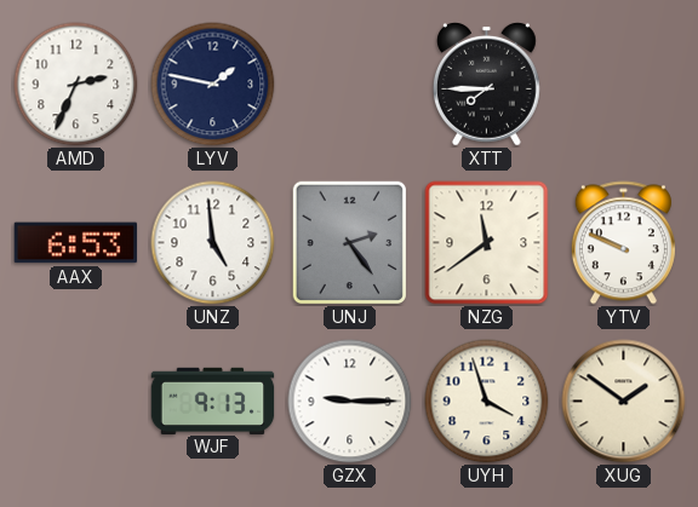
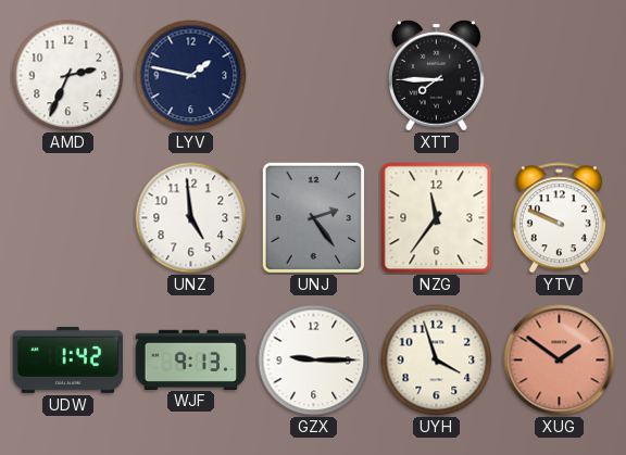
AAX: 6:53 -> none (76, 243)
NZG: 11:39 -> 11:36 (437, 218)
UDW: none -> 1:42 (68, 359)
XUG dial: cream -> salmon (560, 361)
